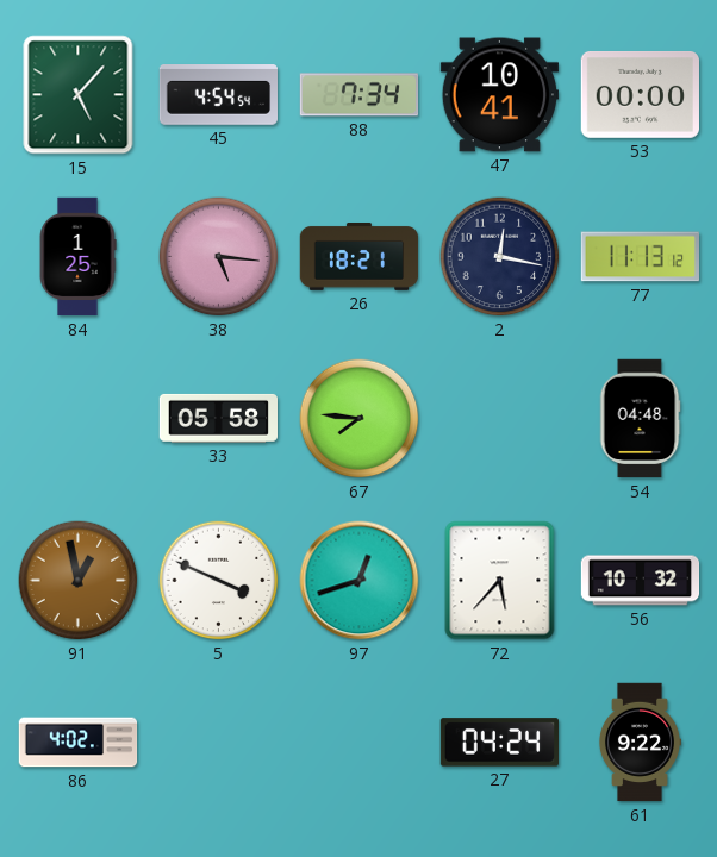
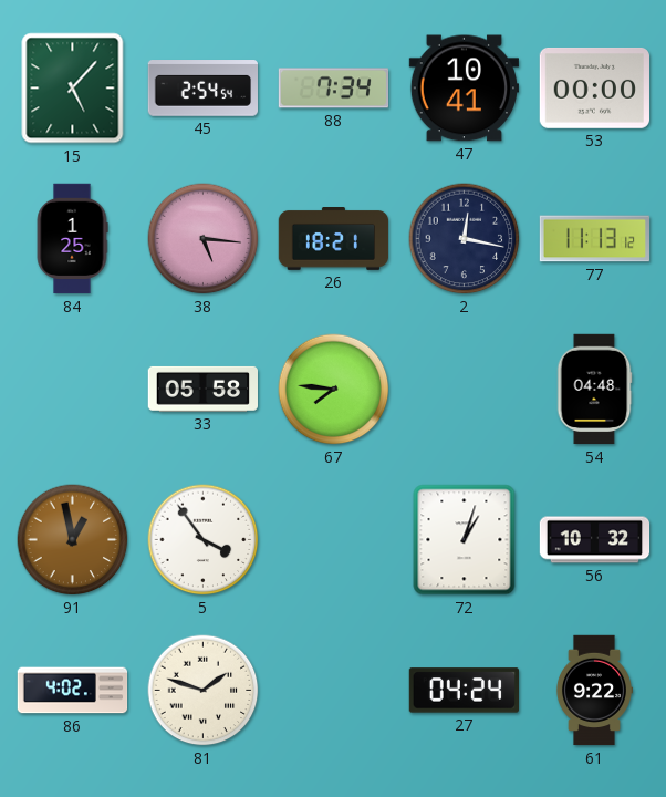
45: 4:54 -> 2:54 (202, 89)
5: 3:49 -> 3:54 (204, 540)
97: 12:42 -> none (360, 581)
72: 5:37 -> 1:03 (465, 540)
81: none -> 1:48 (204, 691)
